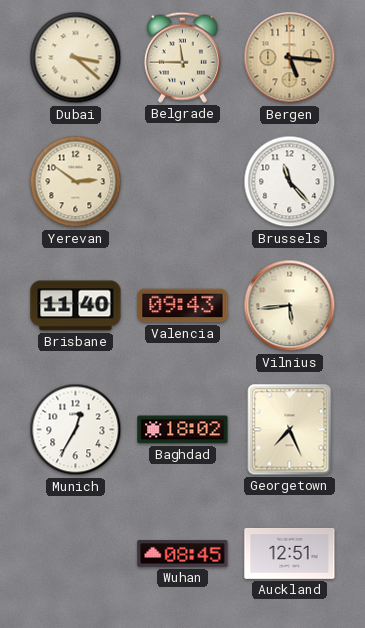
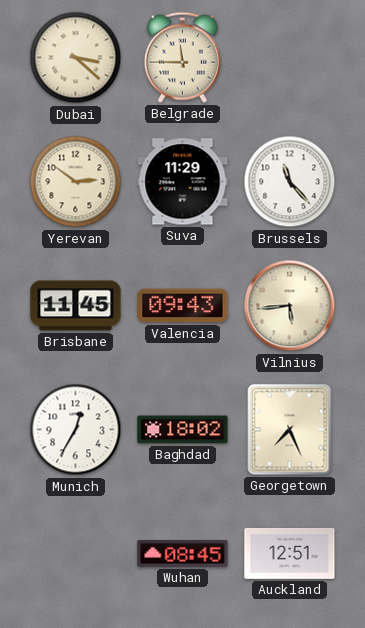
Bergen: 5:16 -> none (290, 58)
Suva: none -> 11:29 (183, 182)
Brisbane: 11:40 -> 11:45 (76, 306)
